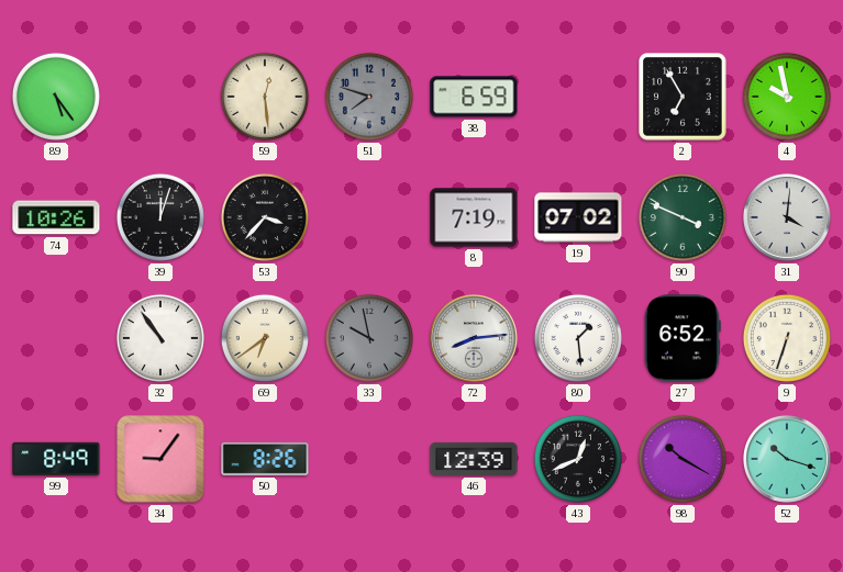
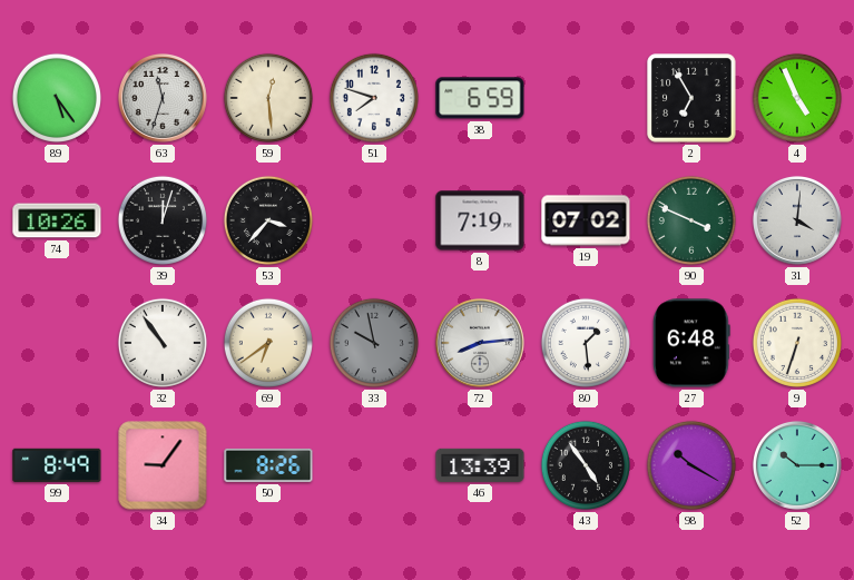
63: none -> 11:33 (163, 98)
51 dial: grey -> white (374, 98)
4: 9:58 -> 4:56 (797, 98)
27: 6:52 -> 6:48 (691, 343)
46: 12:39 -> 13:39 (480, 465)
43: 12:41 -> 4:54 (586, 465)
52: 10:18 -> 10:15 (797, 465)
